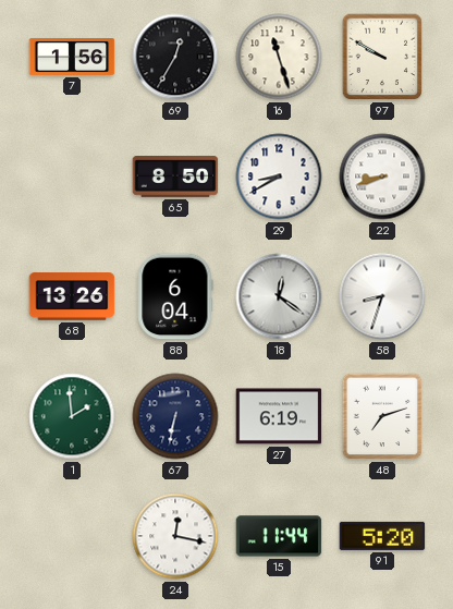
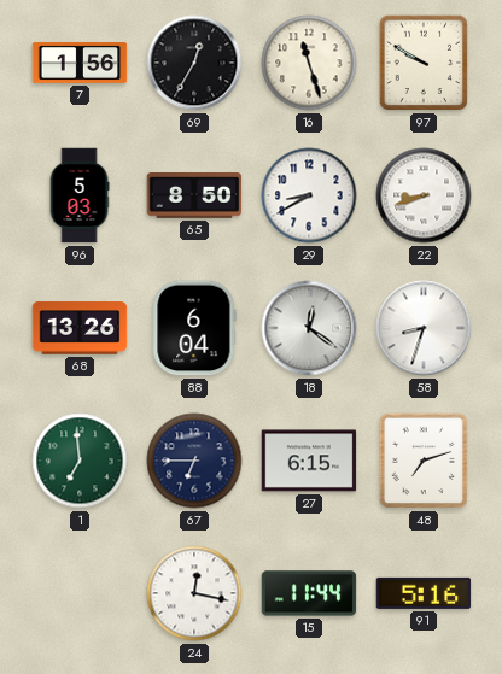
96: none -> 5:03 (80, 195)
1: 1:59 -> 6:59 (80, 461)
67: 6:32 -> 6:45 (194, 461)
27: 6:19 -> 6:15 (309, 461)
91: 5:20 -> 5:16 (424, 593)
